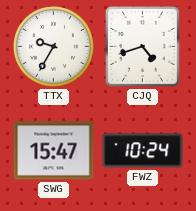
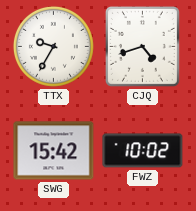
SWG: 15:47 -> 15:42 (54, 151)
FWZ: 10:24 -> 10:02 (143, 151)
